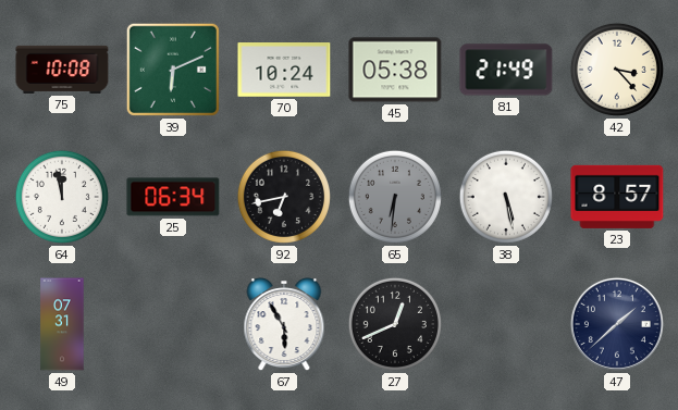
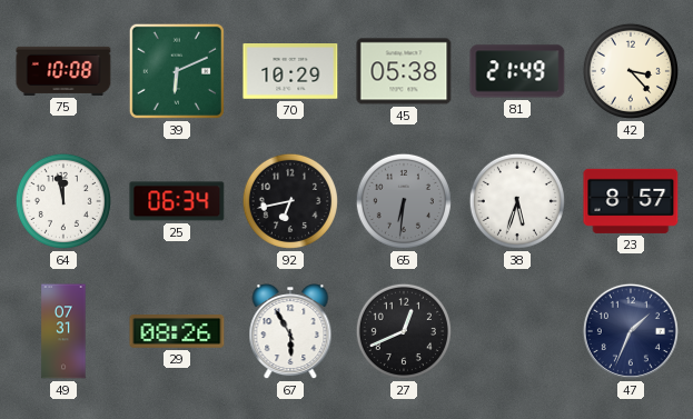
70: 10:24 -> 10:29 (290, 72)
38: 5:28 -> 5:33 (517, 201)
29: none -> 08:26 (177, 331)
47: 1:38 -> 1:34 (631, 331)
